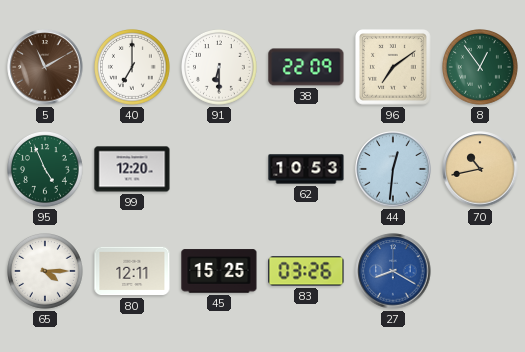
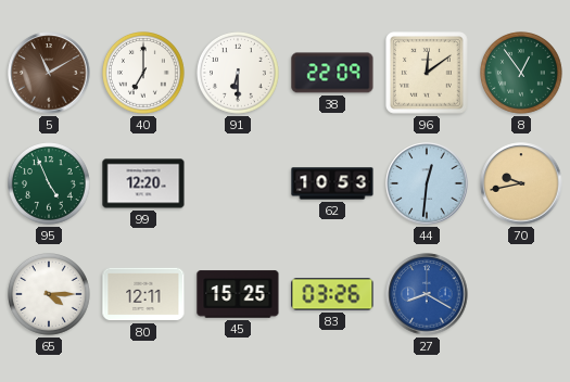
96: 7:09 -> 12:09 (428, 74)
70: 10:43 -> 9:43 (521, 183)
